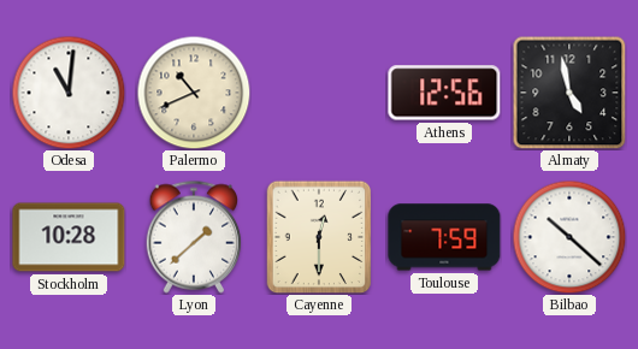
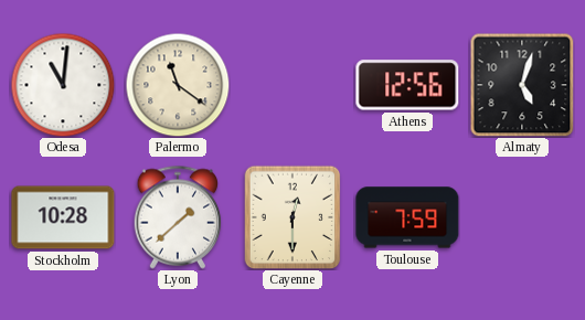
Palermo: 10:41 -> 11:21 (178, 85)
Almaty: 4:58 -> 5:03 (522, 85)
Bilbao: 10:22 -> none (569, 237)
